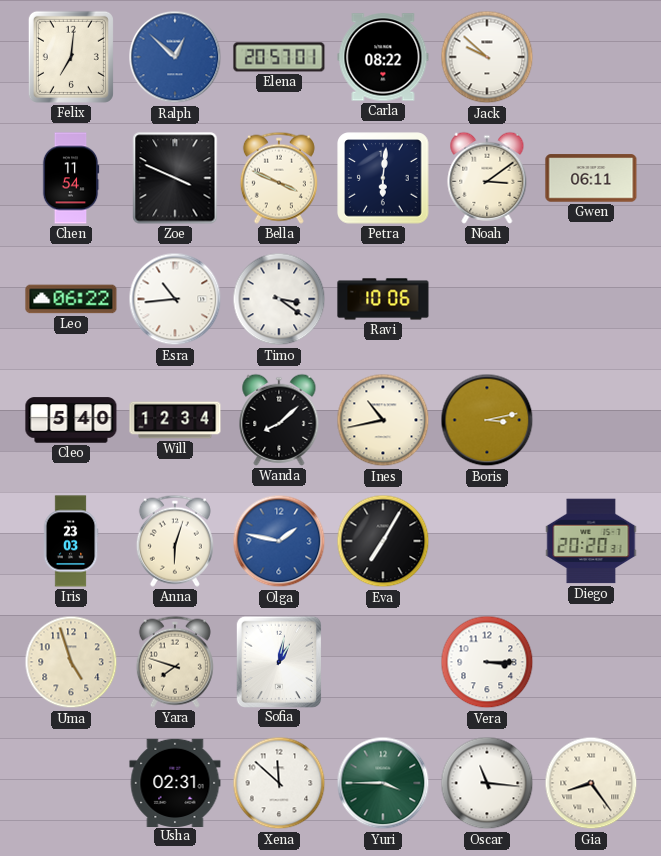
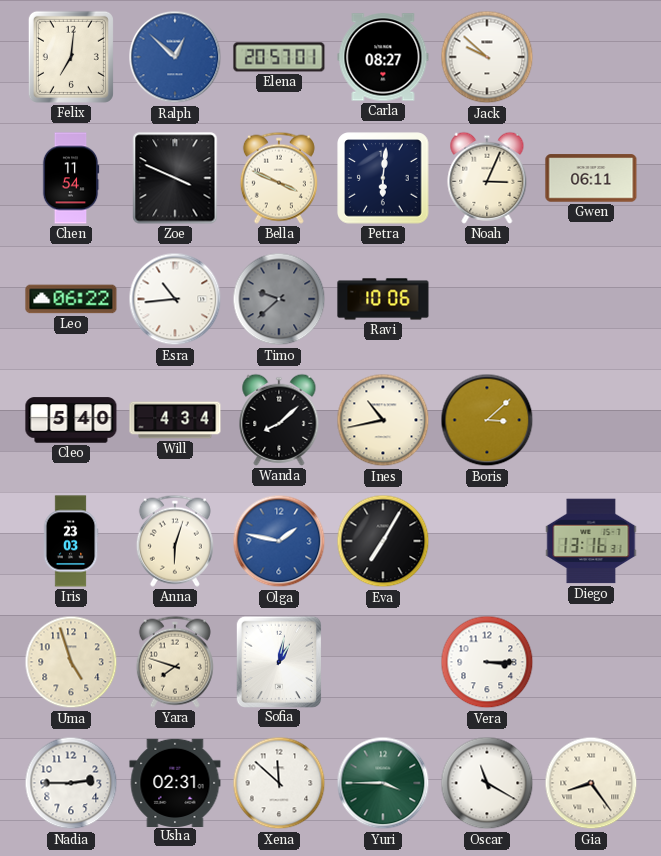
Carla: 08:22 -> 08:27 (383, 57)
Noah: 3:09 -> 3:04 (487, 178)
Timo: 3:21 -> 9:38 (279, 299)
Timo dial: white -> grey (279, 299)
Will: 12:34 -> 4:34 (175, 420)
Boris: 3:13 -> 3:08 (487, 420)
Diego: 20:20 -> 13:16 (591, 541)
Nadia: none -> 2:45 (71, 783)
Oscar: 11:16 -> 11:20 (487, 783)
